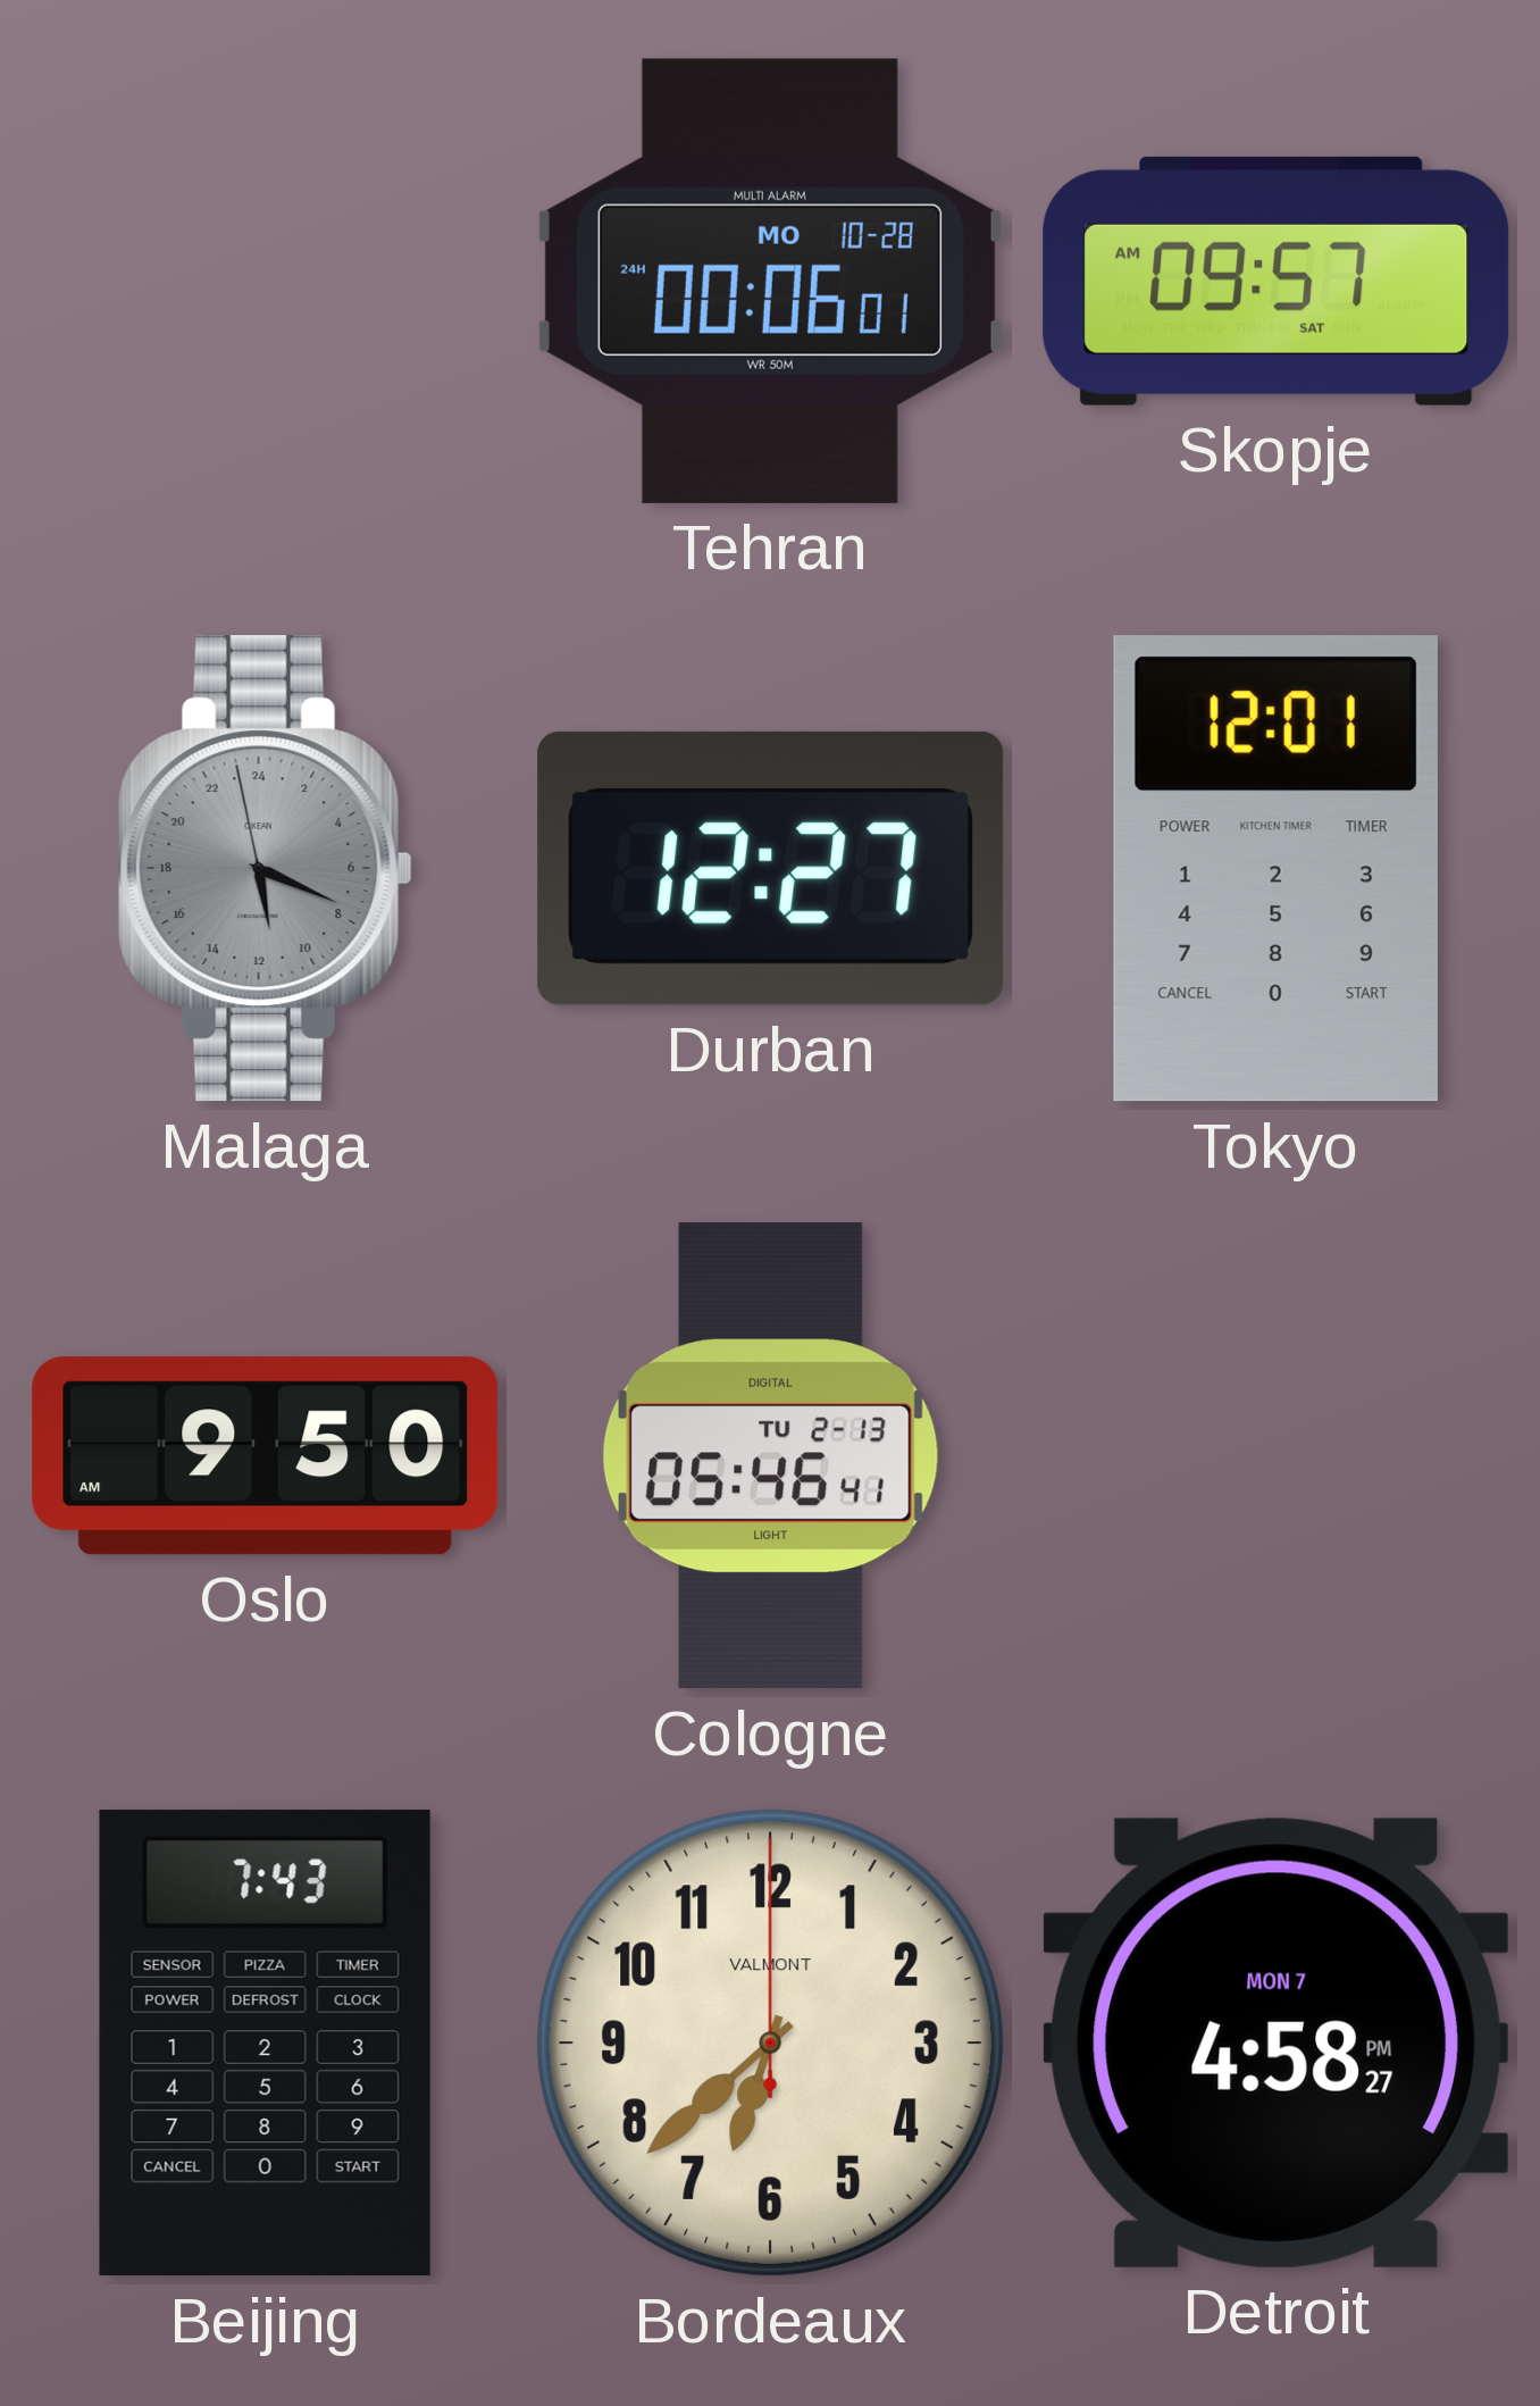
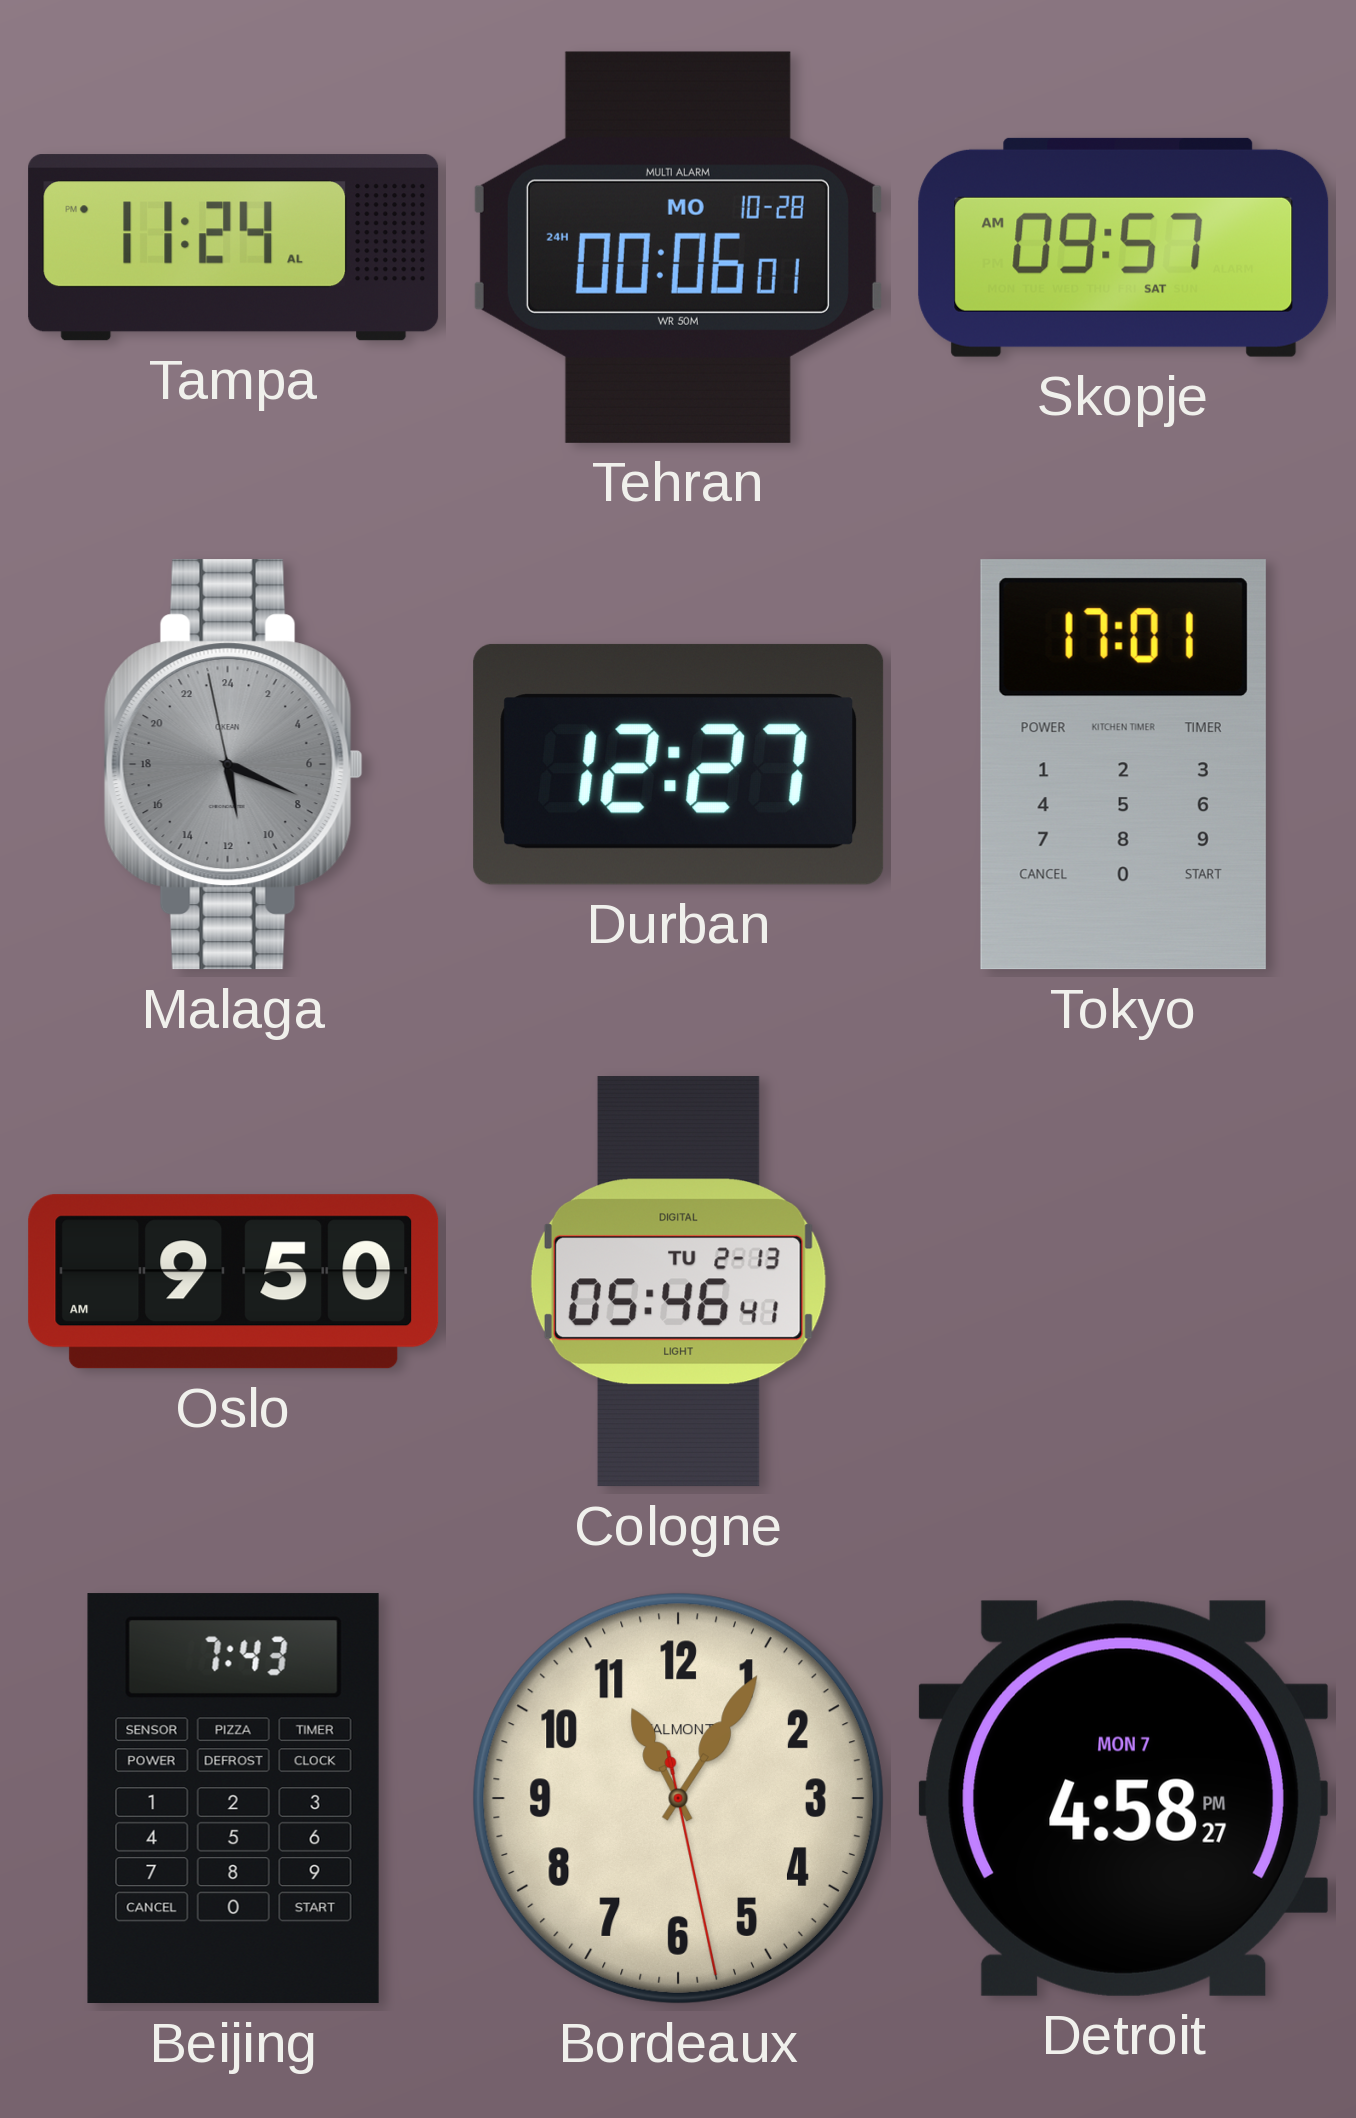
Tampa: none -> 11:24 (234, 248)
Tokyo: 12:01 -> 17:01 (1123, 765)
Bordeaux: 6:38 -> 11:05 (678, 1798)
